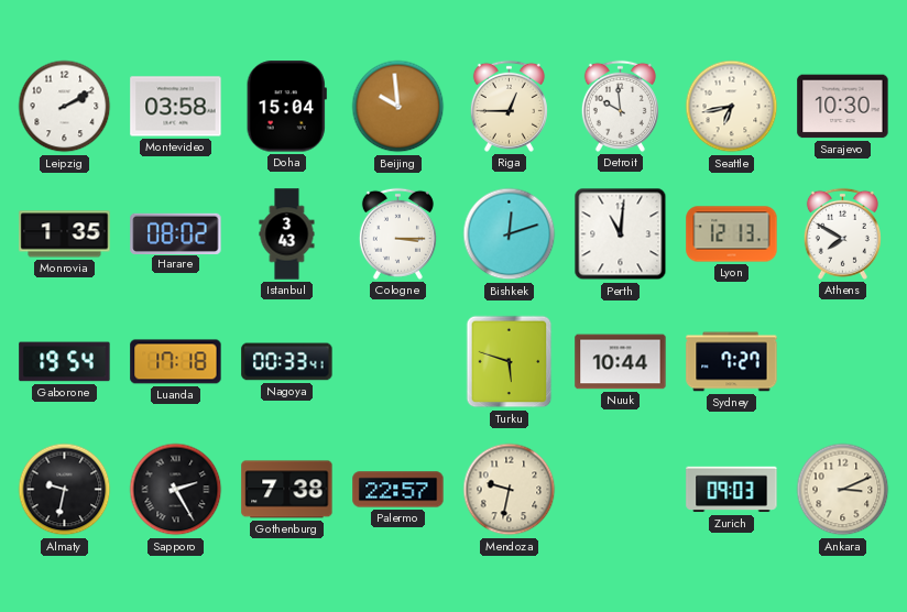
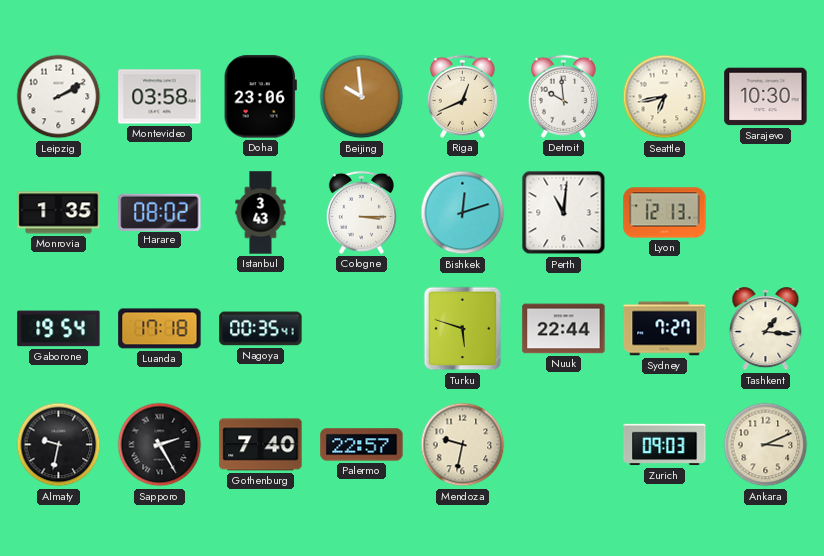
Doha: 15:04 -> 23:06 (260, 97)
Riga: 12:45 -> 12:41 (462, 96)
Athens: 7:50 -> none (842, 233)
Nagoya: 00:33 -> 00:35 (261, 329)
Nuuk: 10:44 -> 22:44 (564, 329)
Tashkent: none -> 1:16 (766, 329)
Gothenburg: 7:38 -> 7:40 (261, 445)
